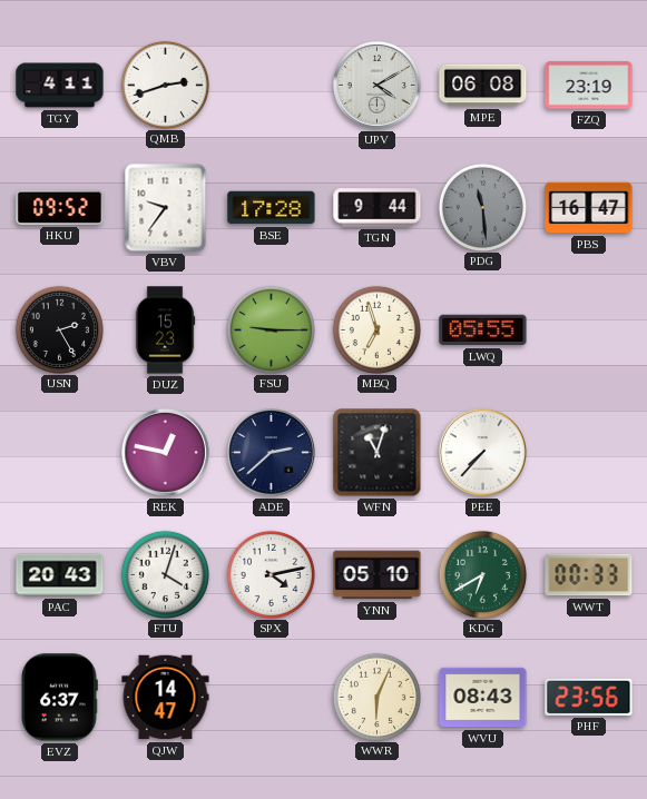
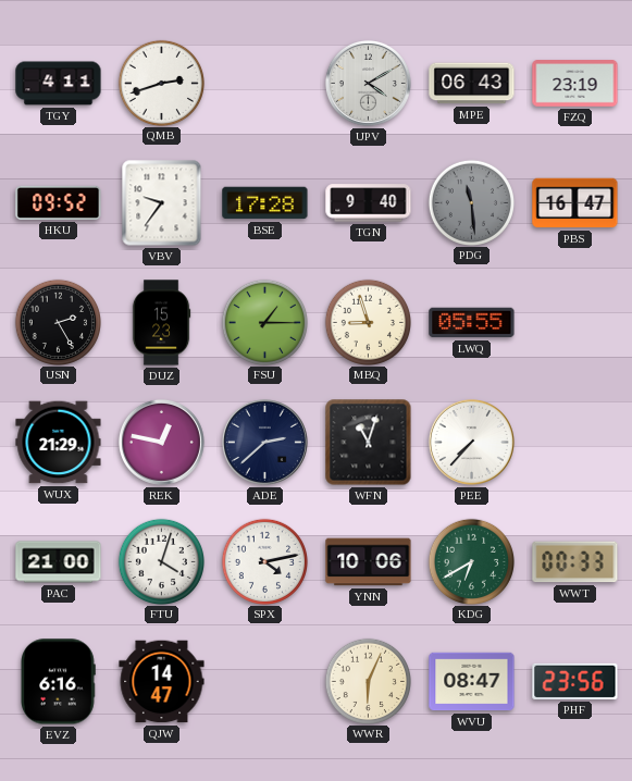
MPE: 06:08 -> 06:43 (472, 84)
TGN: 9:44 -> 9:40 (369, 203)
FSU: 9:15 -> 1:15 (264, 322)
MBQ: 6:57 -> 8:57 (368, 322)
WUX: none -> 21:29 (59, 443)
PAC: 20:43 -> 21:00 (59, 562)
YNN: 05:10 -> 10:06 (369, 562)
EVZ: 6:37 -> 6:16 (59, 682)
WVU: 08:43 -> 08:47 (472, 682)
